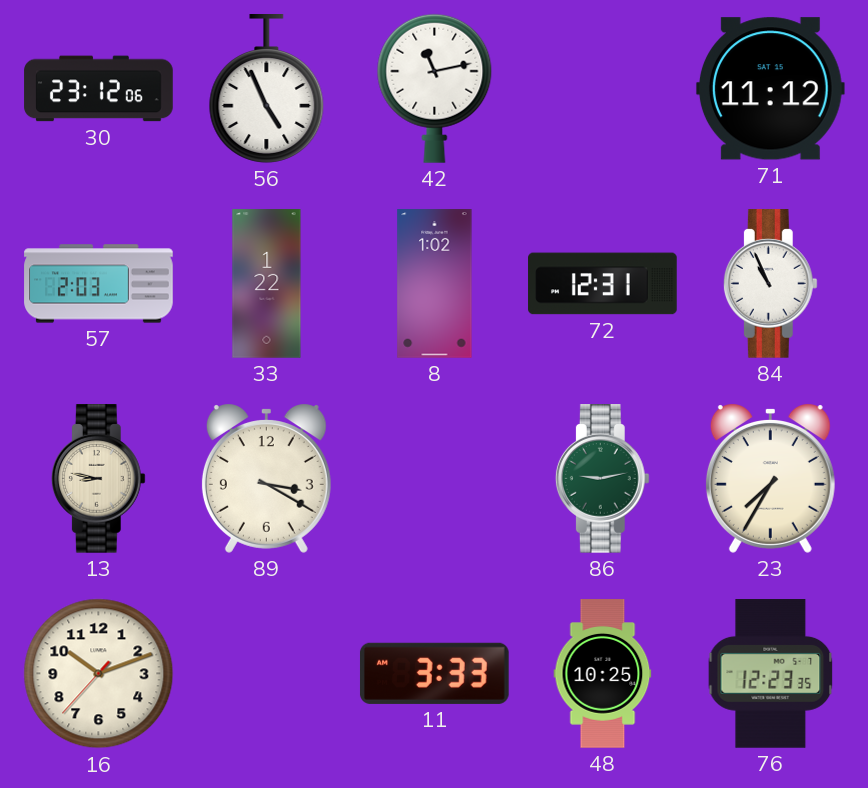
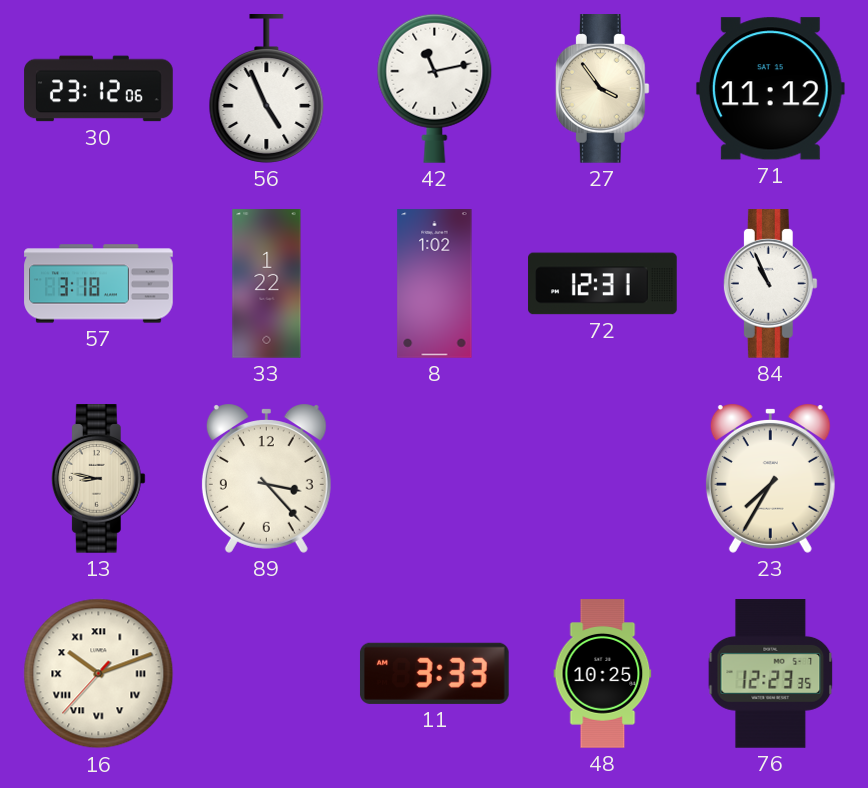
27: none -> 3:54 (602, 89)
57: 2:03 -> 3:18 (99, 284)
89: 3:20 -> 3:23 (266, 478)
86: 9:13 -> none (602, 479)
16 numerals: Arabic -> Roman (99, 674)
